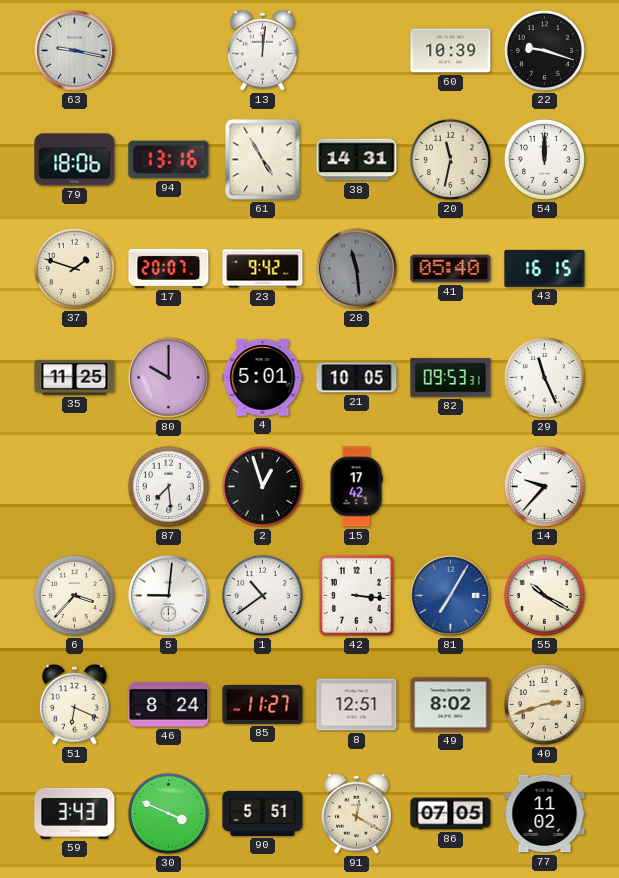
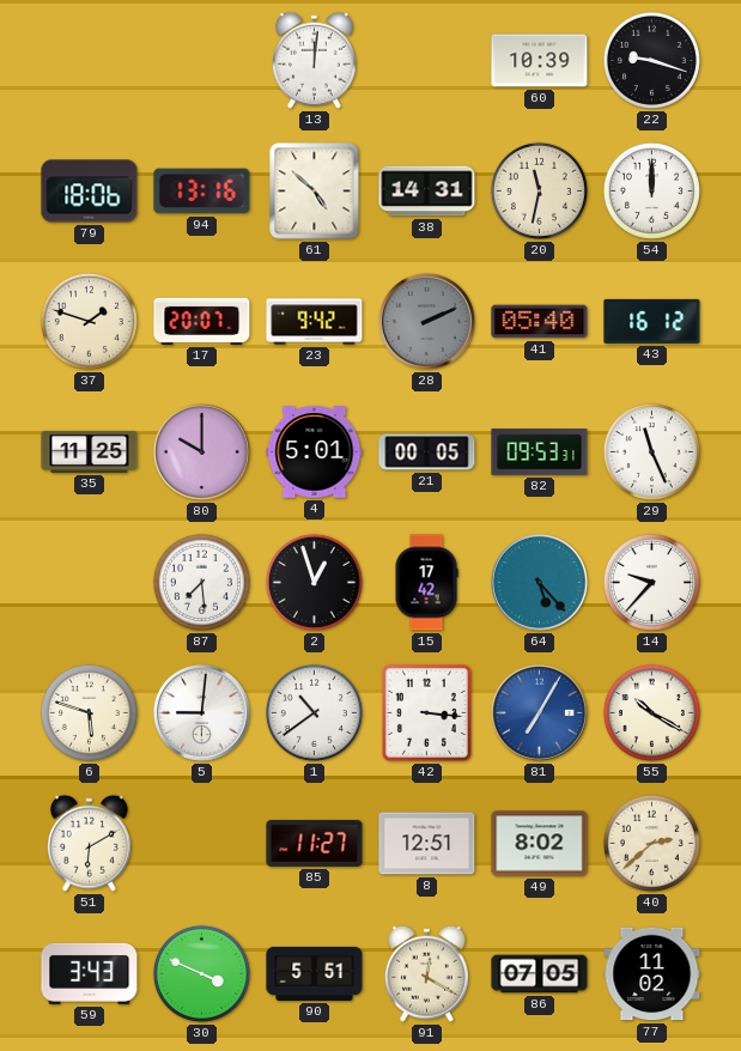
63: 9:17 -> none (75, 51)
61: 4:55 -> 4:52 (315, 192)
28: 11:29 -> 2:11 (427, 322)
43: 16:15 -> 16:12 (652, 321)
21: 10:05 -> 00:05 (427, 452)
64: none -> 5:23 (540, 583)
6: 3:37 -> 5:48 (89, 712)
51: 6:19 -> 6:10 (89, 843)
46: 8:24 -> none (169, 705)
40: 2:42 -> 2:38 (651, 843)
